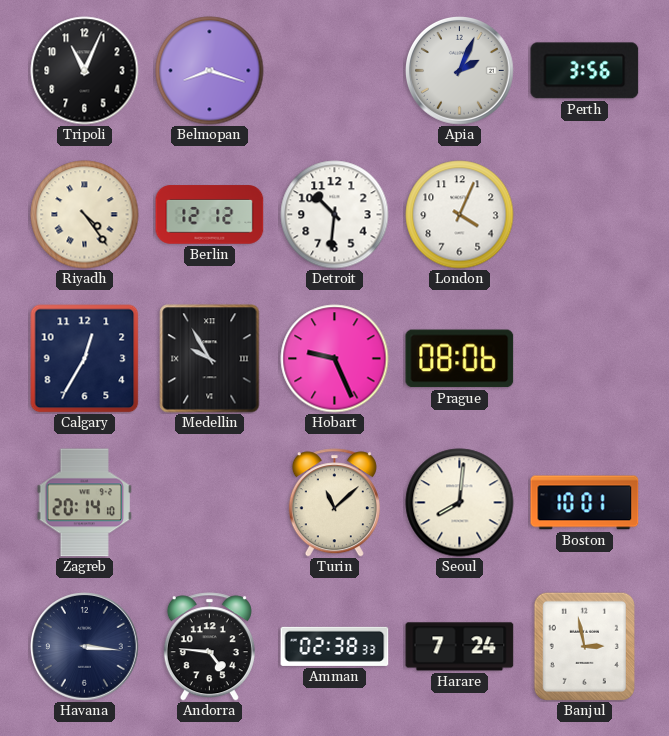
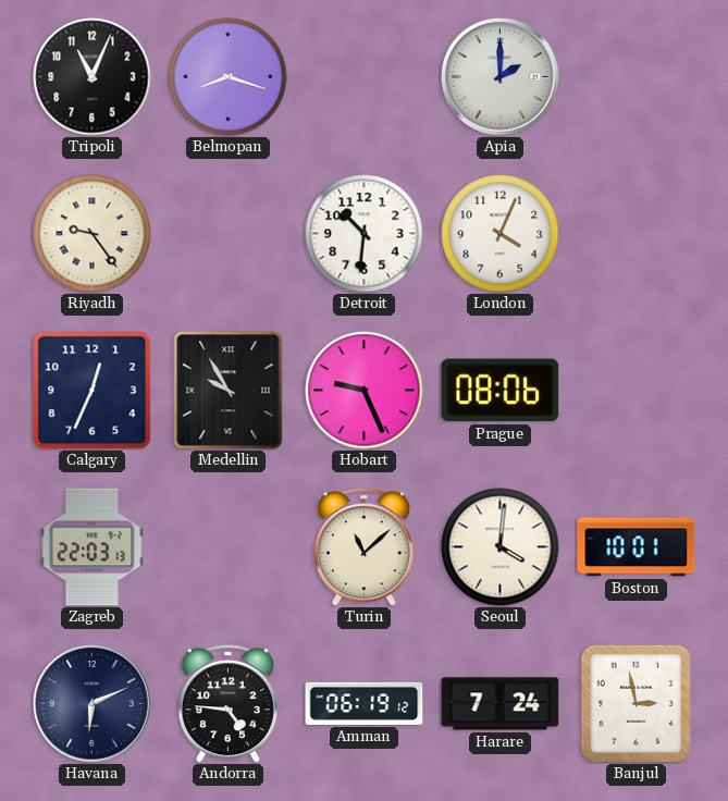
Apia: 2:04 -> 2:00 (501, 77)
Perth: 3:56 -> none (585, 71)
Riyadh: 4:24 -> 9:24 (92, 234)
Berlin: 12:12 -> none (210, 215)
Calgary: 12:35 -> 12:34 (92, 391)
Zagreb: 20:14 -> 22:03 (92, 547)
Seoul: 8:01 -> 4:01 (501, 547)
Havana: 3:16 -> 6:11 (92, 704)
Amman: 02:38 -> 06:19 (365, 703)
